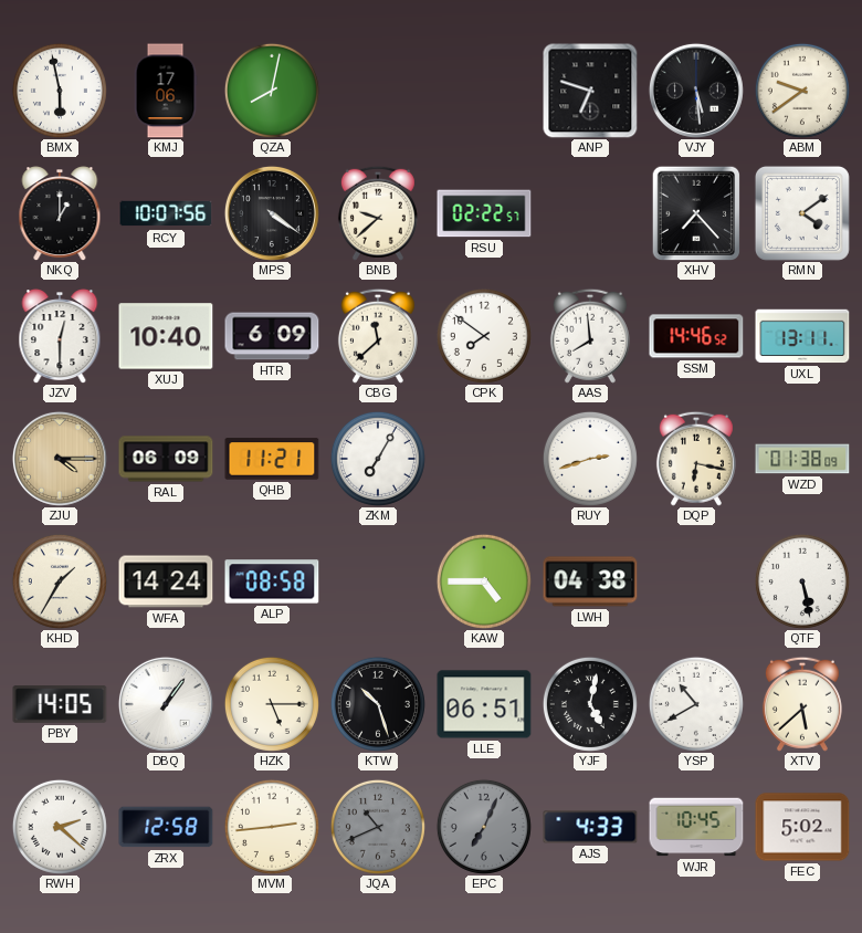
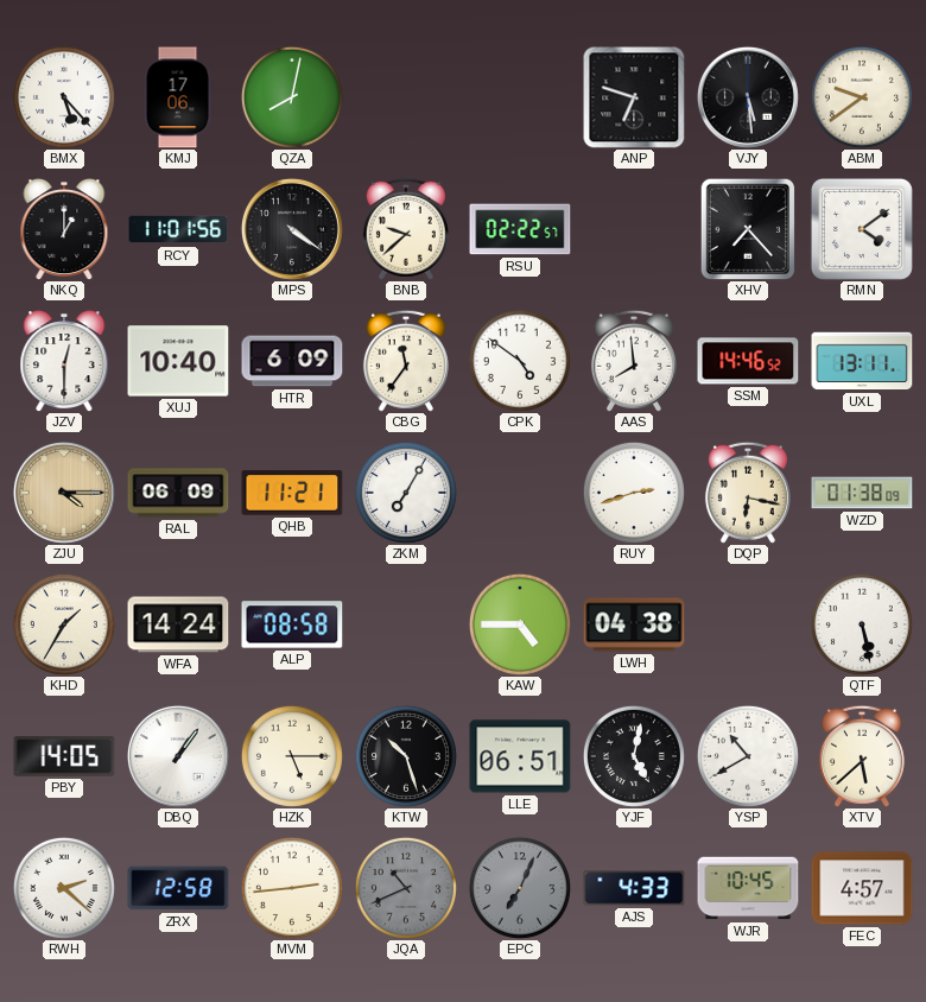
BMX: 5:58 -> 5:23 (64, 97)
RCY: 10:07 -> 11:01 (178, 229)
CBG: 11:38 -> 11:36 (406, 361)
CPK: 7:51 -> 4:51 (520, 361)
FEC: 5:02 -> 4:57 (862, 888)
